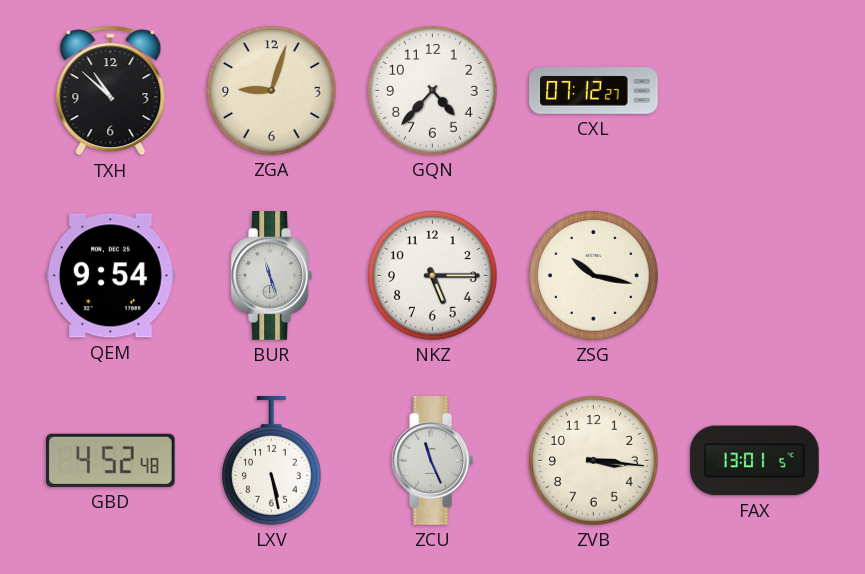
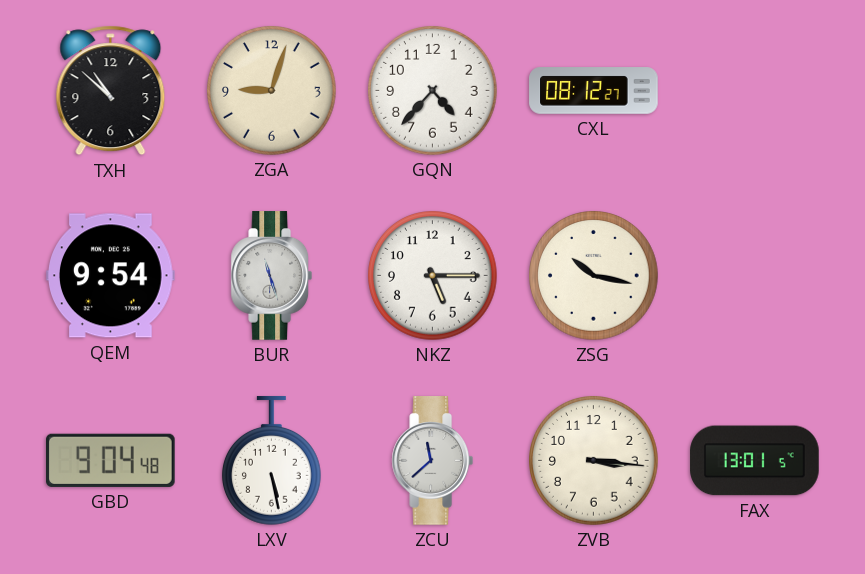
CXL: 07:12 -> 08:12 (594, 91)
GBD: 4:52 -> 9:04 (111, 460)
ZCU: 11:26 -> 11:38 (432, 461)
